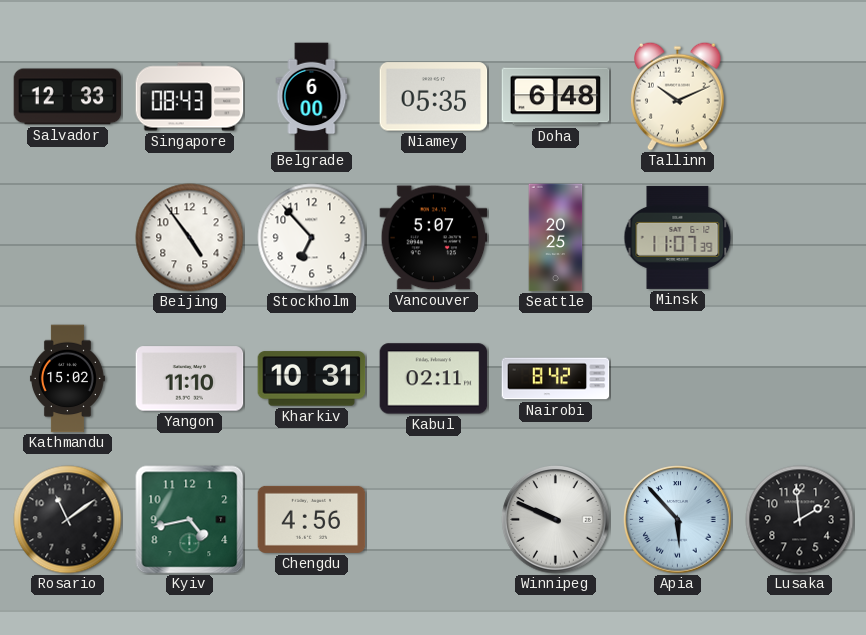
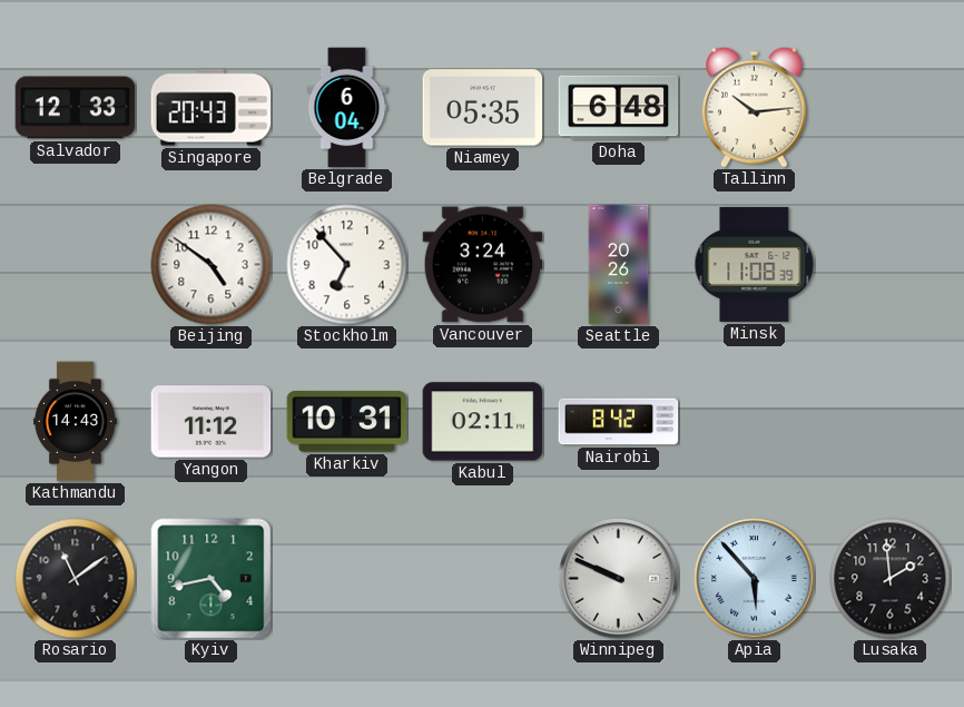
Singapore: 08:43 -> 20:43 (212, 108)
Belgrade: 6:00 -> 6:04 (347, 108)
Tallinn: 10:11 -> 10:14 (754, 107)
Beijing: 4:54 -> 4:51 (212, 265)
Vancouver: 5:07 -> 3:24 (483, 265)
Seattle: 20:25 -> 20:26 (619, 265)
Minsk: 11:07 -> 11:08 (755, 264)
Kathmandu: 15:02 -> 14:43 (75, 422)
Yangon: 11:10 -> 11:12 (212, 422)
Chengdu: 4:56 -> none (312, 519)
